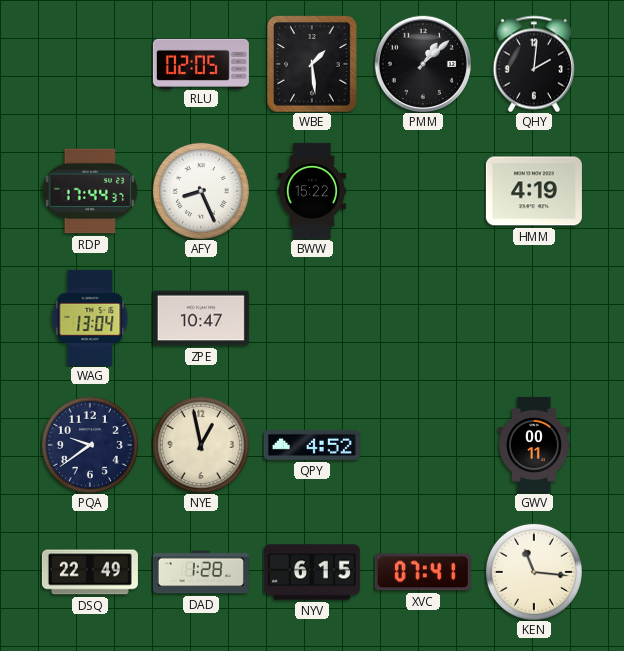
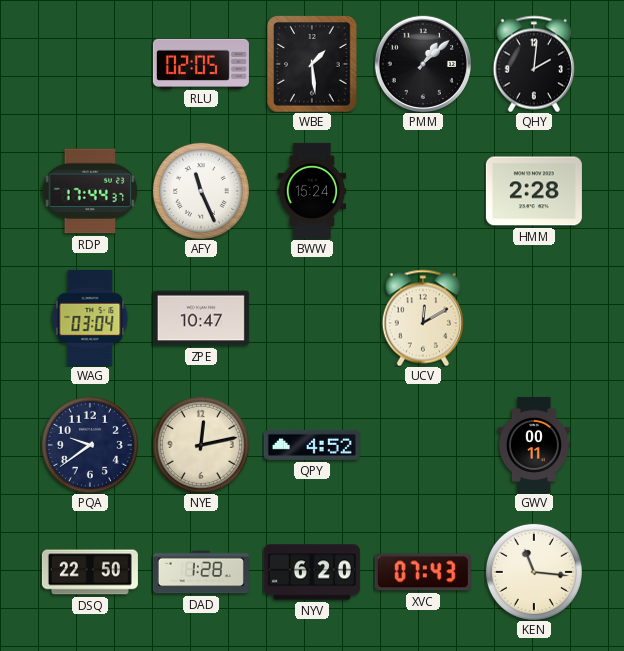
AFY: 8:26 -> 11:26 (201, 191)
BWW: 15:22 -> 15:24 (312, 191)
HMM: 4:19 -> 2:28 (534, 191)
WAG: 13:04 -> 03:04 (90, 318)
UCV: none -> 12:10 (423, 318)
NYE: 12:58 -> 12:13 (201, 445)
DSQ: 22:49 -> 22:50 (90, 572)
NYV: 6:15 -> 6:20 (312, 572)
XVC: 07:41 -> 07:43 (423, 572)
